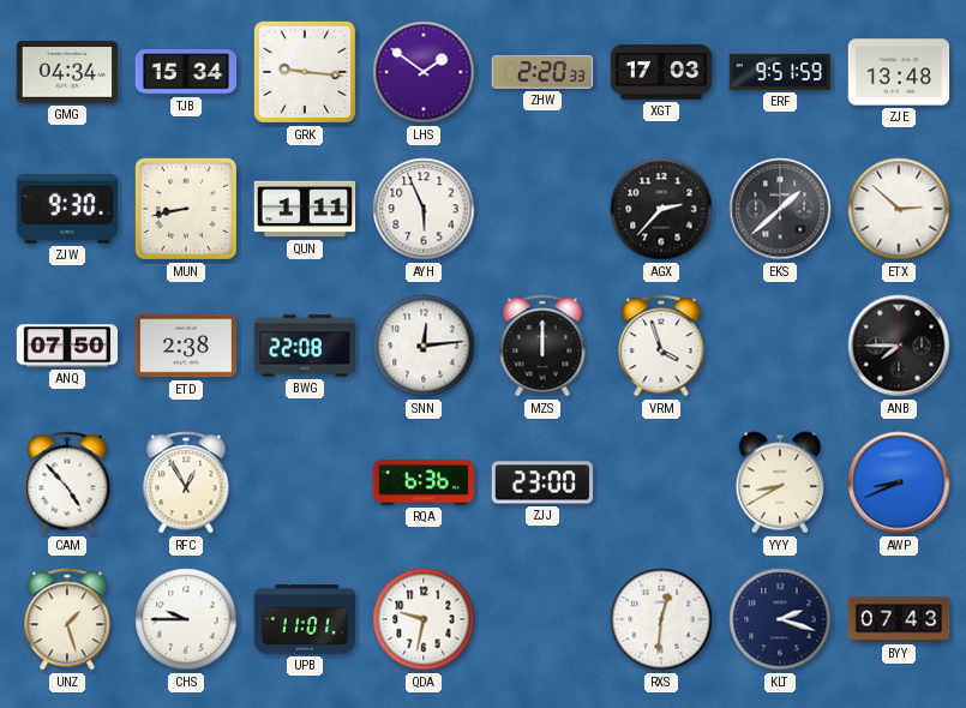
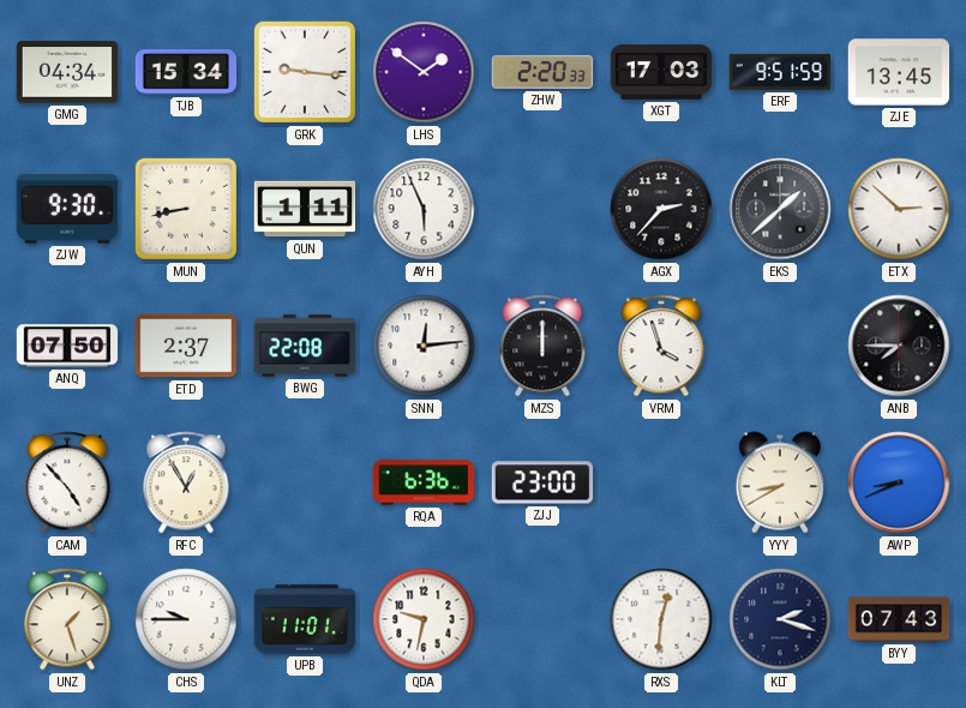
ZJE: 13:48 -> 13:45 (899, 72)
ETD: 2:38 -> 2:37 (186, 346)
